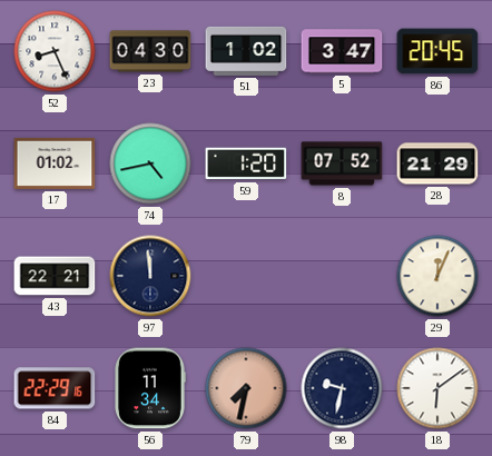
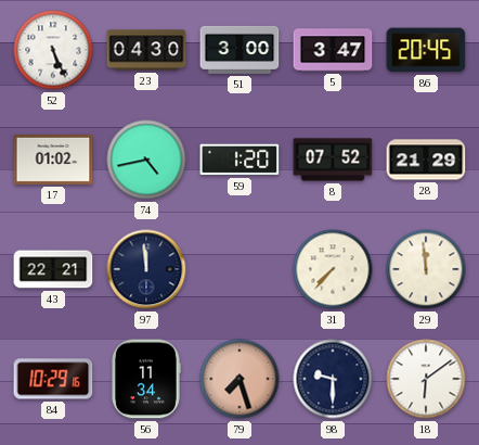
52: 8:26 -> 5:26 (53, 50)
51: 1:02 -> 3:00 (239, 50)
31: none -> 7:37 (333, 269)
29: 12:04 -> 11:59 (426, 269)
84: 22:29 -> 10:29 (53, 379)
79: 7:32 -> 7:27 (239, 379)
98: 9:32 -> 9:30 (333, 379)
